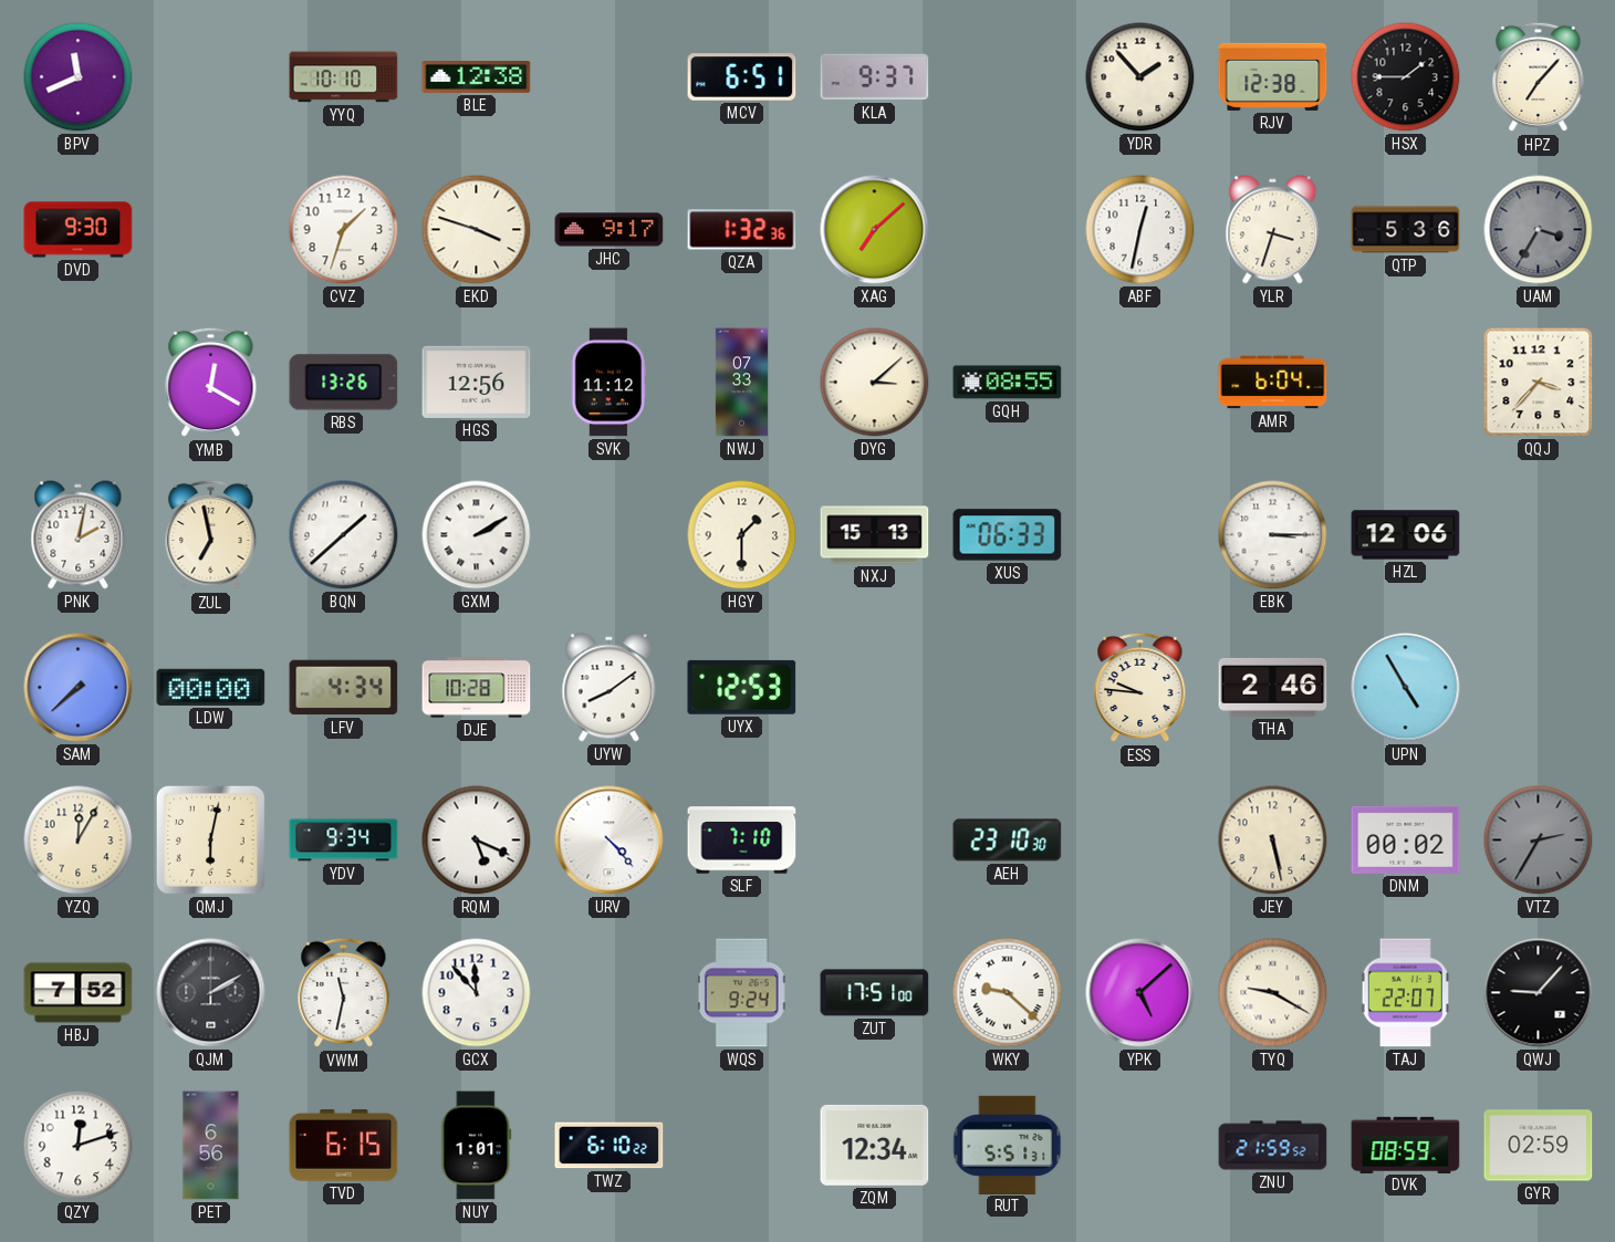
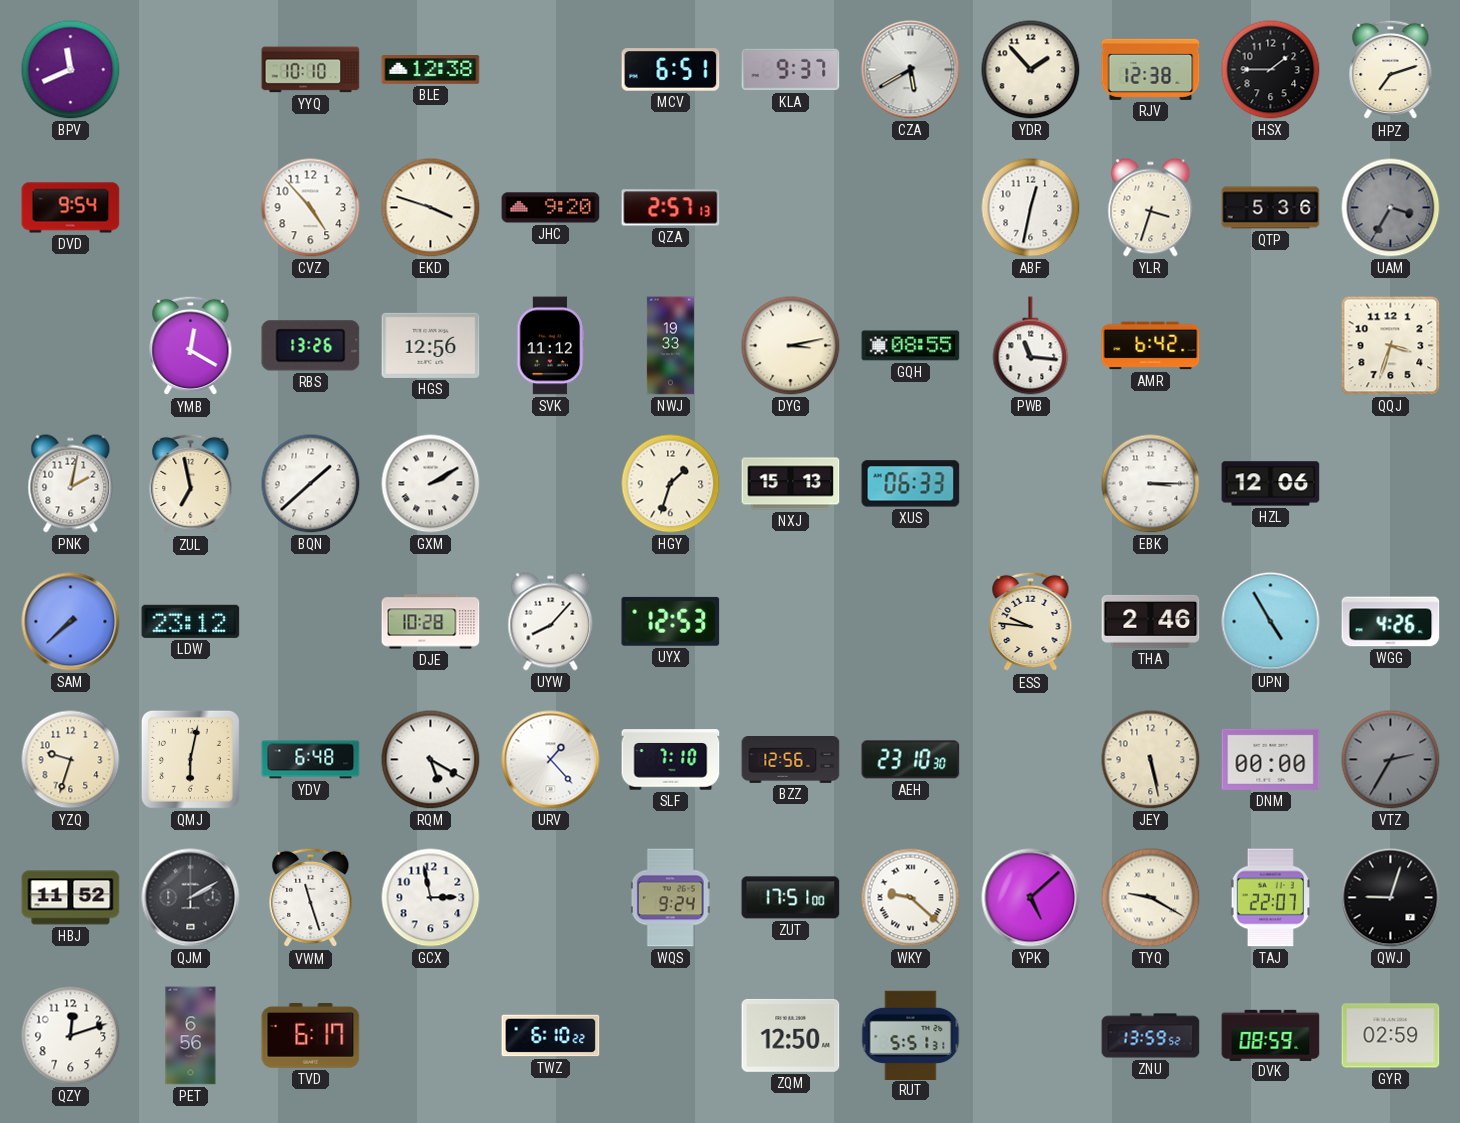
CZA: none -> 5:40 (911, 70)
HPZ: 7:07 -> 7:12 (1391, 70)
DVD: 9:30 -> 9:54 (71, 208)
CVZ: 1:33 -> 4:53 (311, 208)
JHC: 9:17 -> 9:20 (551, 208)
QZA: 1:32 -> 2:57 (671, 208)
XAG: 7:08 -> none (875, 230)
NWJ: 07:33 -> 19:33 (670, 346)
DYG: 3:08 -> 3:13 (791, 346)
PWB: none -> 11:16 (1031, 346)
AMR: 6:04 -> 6:42 (1151, 346)
QQJ: 3:37 -> 3:33 (1391, 346)
HGY: 1:30 -> 1:33 (671, 484)
LDW: 00:00 -> 23:12 (191, 621)
LFV: 4:34 -> none (344, 688)
UYW: 8:09 -> 8:07 (551, 622)
WGG: none -> 4:26 (1391, 622)
YZQ: 12:05 -> 9:33 (71, 760)
YDV: 9:34 -> 6:48 (311, 760)
RQM: 5:19 -> 5:20 (431, 760)
URV: 4:23 -> 1:23 (551, 760)
BZZ: none -> 12:56 (791, 760)
DNM: 00:02 -> 00:00 (1271, 759)
HBJ: 7:52 -> 11:52 (71, 898)
VWM: 11:32 -> 11:27 (311, 898)
GCX: 11:53 -> 2:58 (431, 898)
QWJ: 9:07 -> 9:03 (1391, 898)
TVD: 6:15 -> 6:17 (311, 1035)
NUY: 1:01 -> none (477, 1146)
ZQM: 12:34 -> 12:50 (791, 1035)
ZNU: 21:59 -> 13:59 (1151, 1036)
